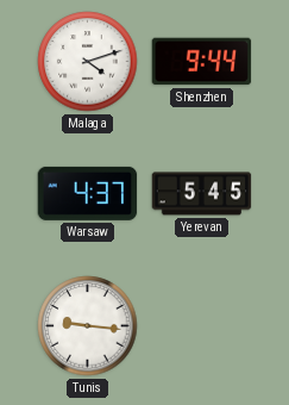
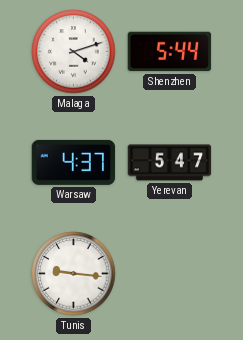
Shenzhen: 9:44 -> 5:44 (170, 52)
Yerevan: 5:45 -> 5:47 (170, 163)
